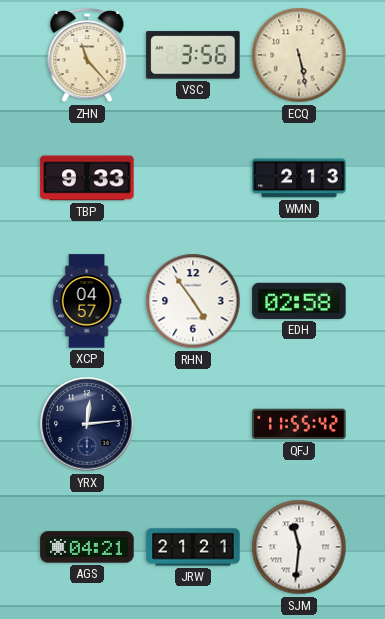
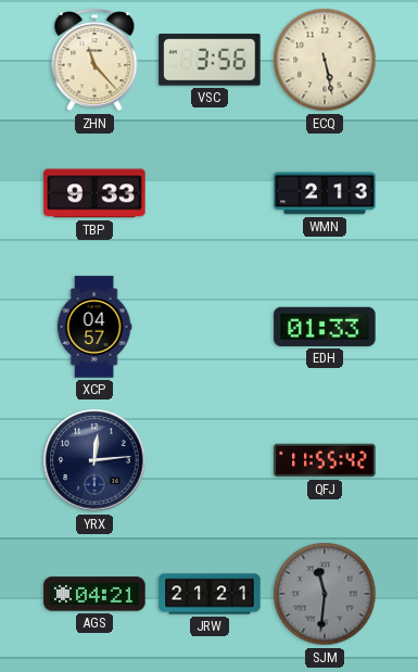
RHN: 4:54 -> none (193, 301)
EDH: 02:58 -> 01:33 (325, 327)
SJM dial: white -> grey (325, 594)
